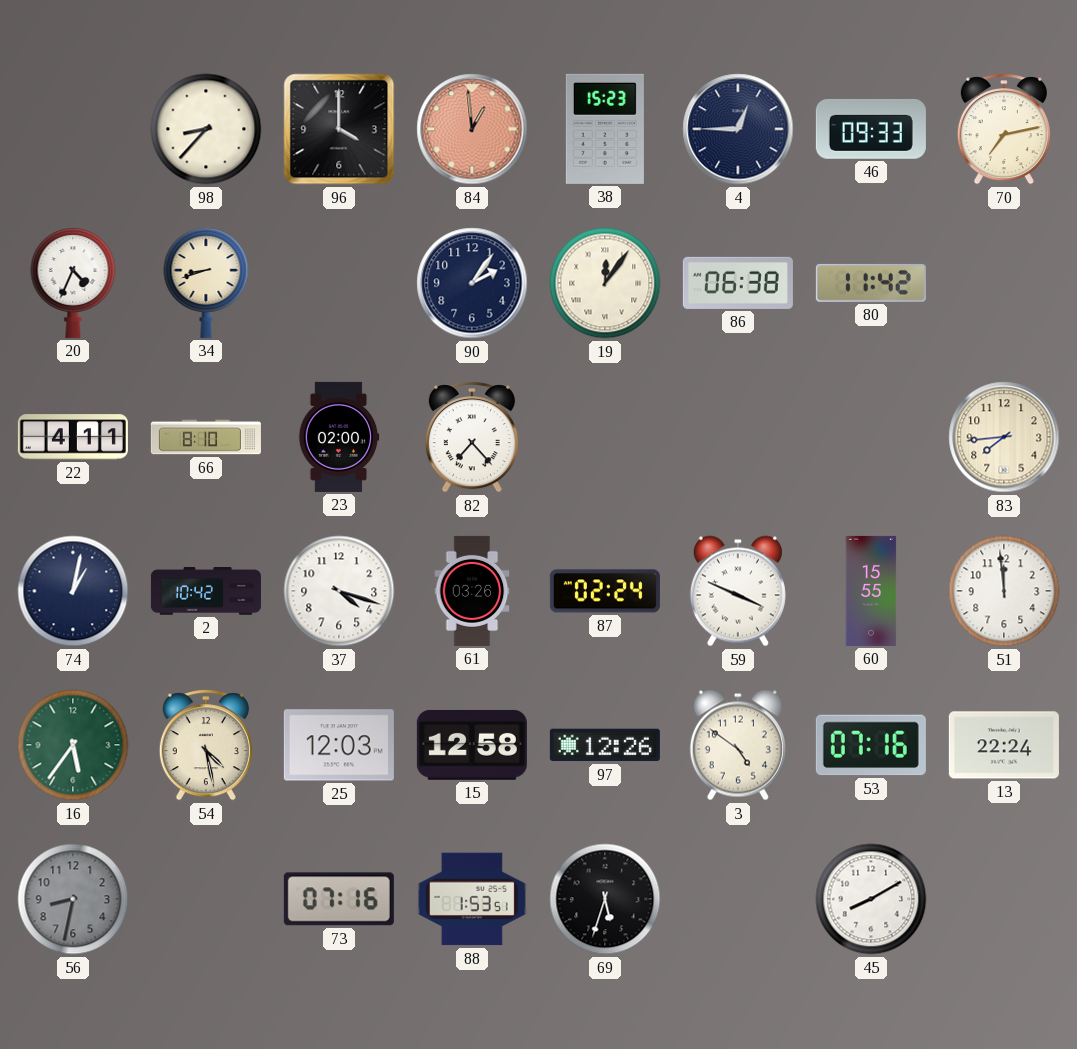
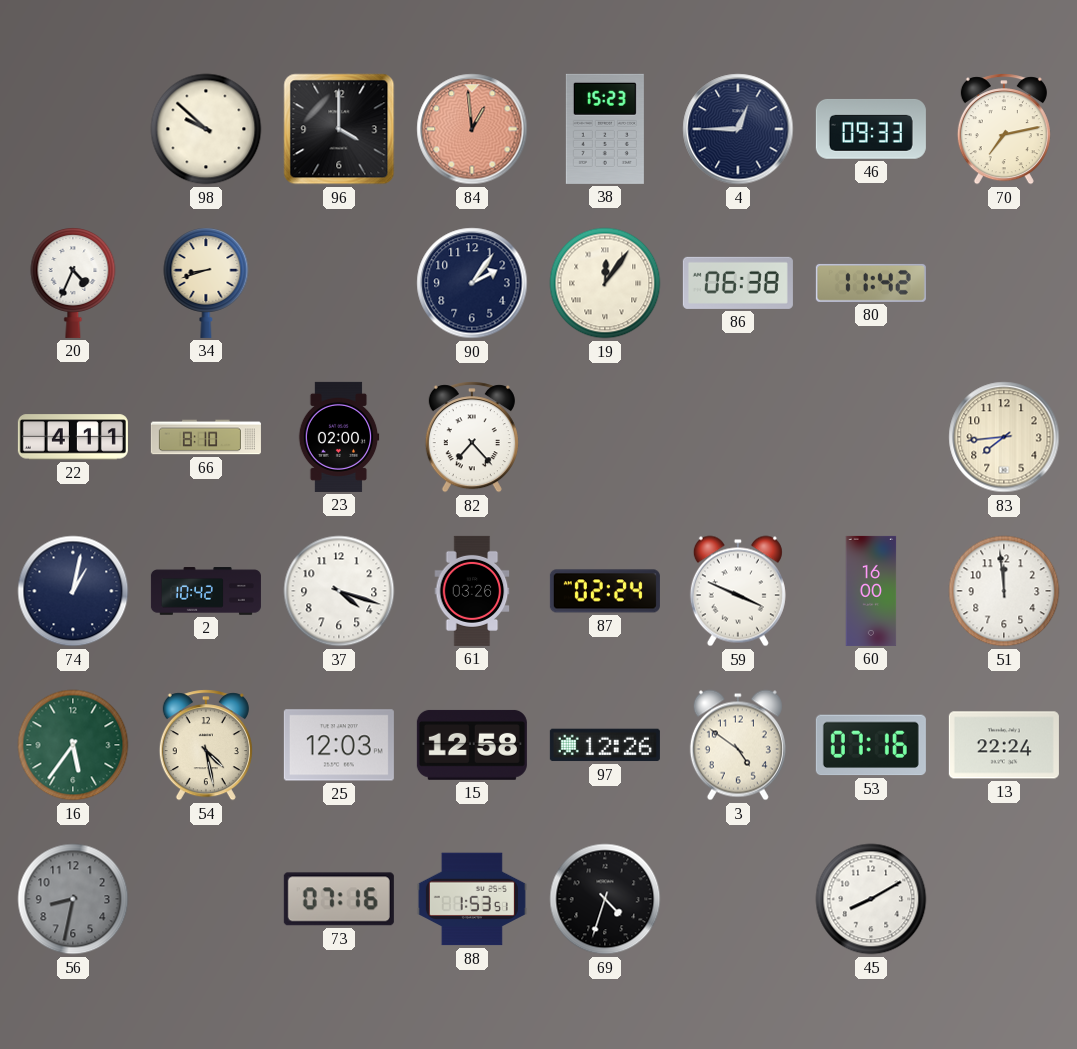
98: 8:37 -> 9:52 (206, 129)
60: 15:55 -> 16:00 (871, 591)
69: 5:33 -> 4:33 (605, 899)
